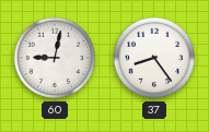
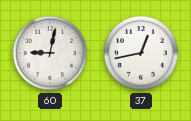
37: 8:24 -> 12:43 (141, 53)
